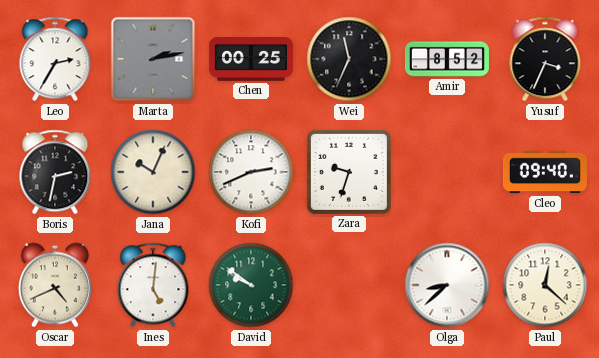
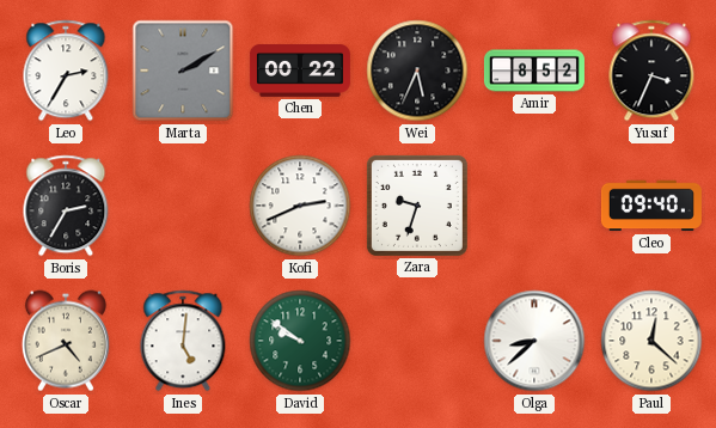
Marta: 2:13 -> 2:10 (183, 71)
Chen: 00:25 -> 00:22 (300, 72)
Wei: 11:34 -> 5:34 (417, 71)
Boris: 2:32 -> 2:35 (66, 206)
Jana: 10:04 -> none (153, 172)
